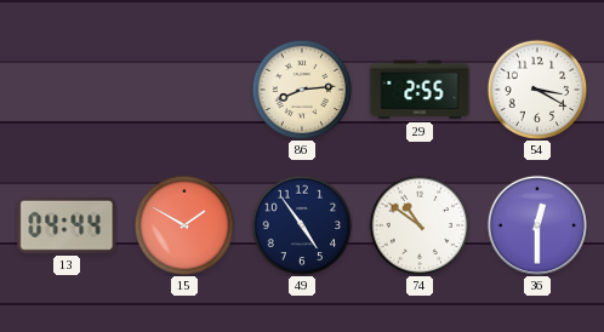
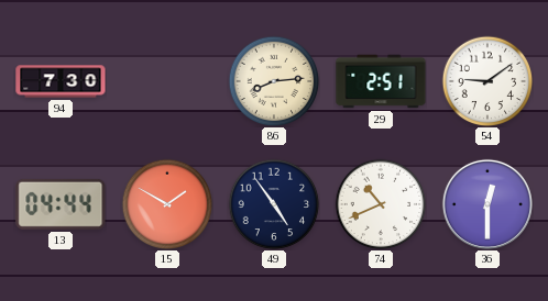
94: none -> 7:30 (61, 81)
29: 2:55 -> 2:51 (381, 81)
54: 3:20 -> 9:09 (487, 81)
74: 10:51 -> 10:41 (381, 204)
